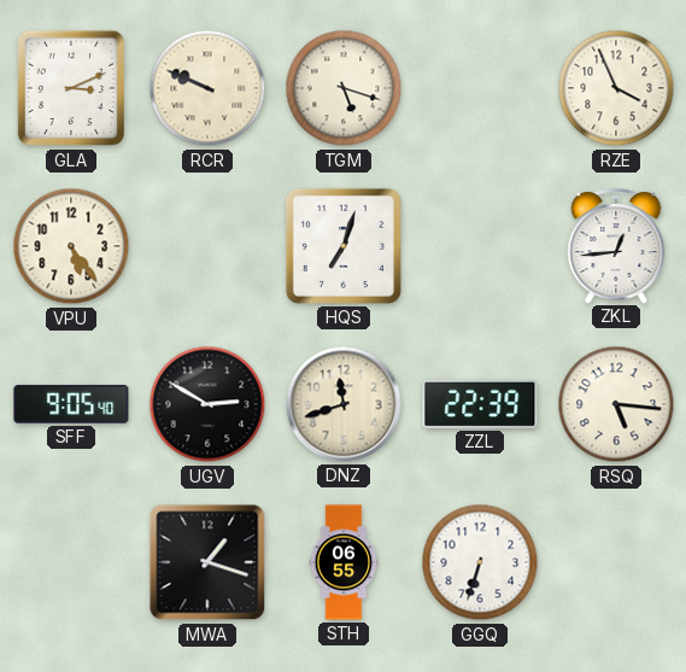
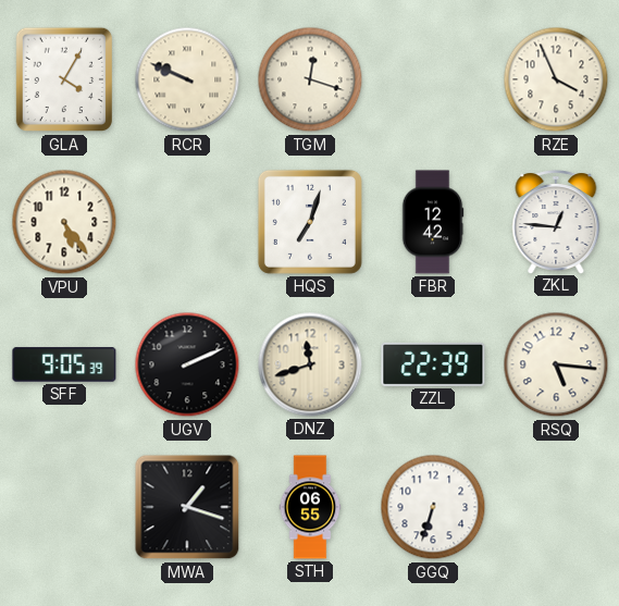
GLA: 3:11 -> 4:05 (63, 79)
TGM: 5:18 -> 12:18 (310, 79)
FBR: none -> 12:42 (433, 222)
ZKL: 12:44 -> 12:46 (556, 222)
SFF: 9:05:40 -> 9:05:39 (64, 364)
UGV: 2:50 -> 2:11 (187, 364)
